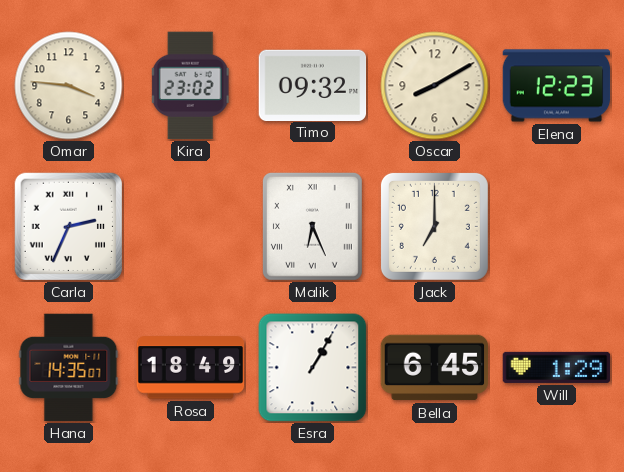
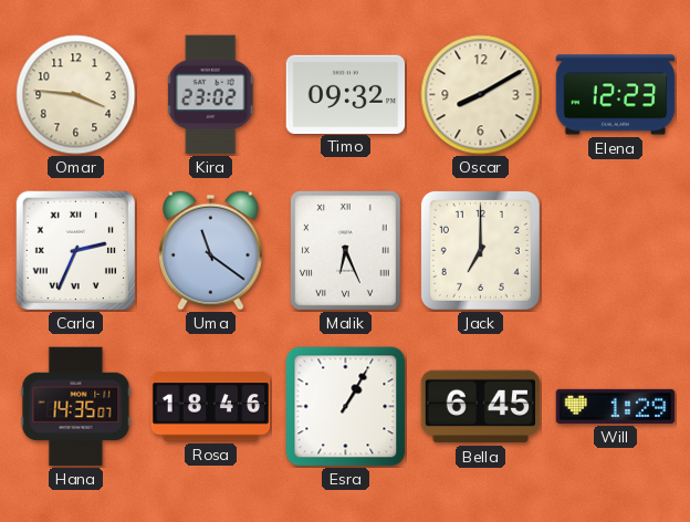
Uma: none -> 11:21 (211, 250)
Rosa: 18:49 -> 18:46 (211, 407)
